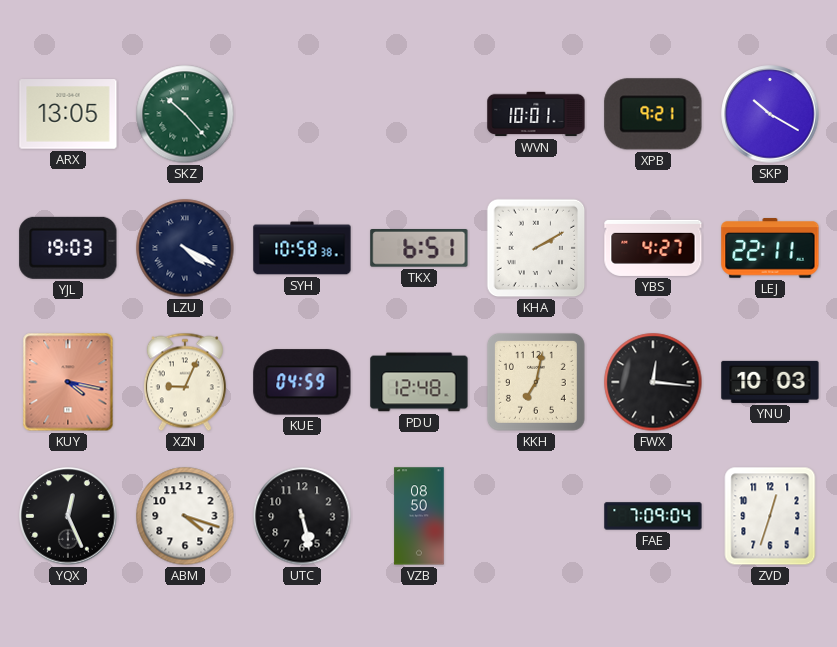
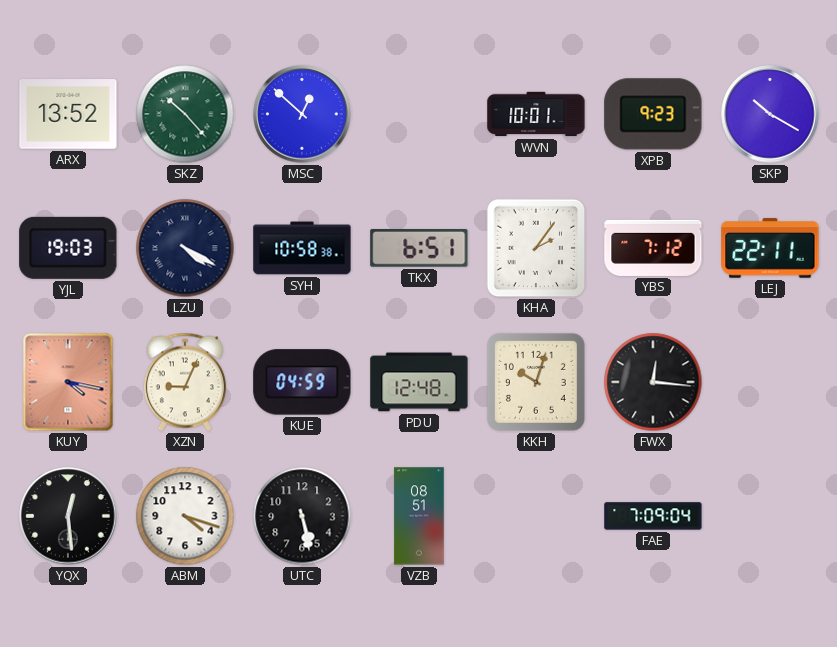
ARX: 13:05 -> 13:52 (68, 114)
MSC: none -> 12:52 (302, 114)
XPB: 9:21 -> 9:23 (653, 114)
KHA: 2:10 -> 2:06 (536, 248)
YBS: 4:27 -> 7:12 (653, 248)
KKH: 7:02 -> 10:03 (536, 382)
YNU: 10:03 -> none (770, 382)
YQX: 12:26 -> 12:29 (68, 516)
VZB: 08:50 -> 08:51 (419, 516)
ZVD: 12:33 -> none (770, 516)
